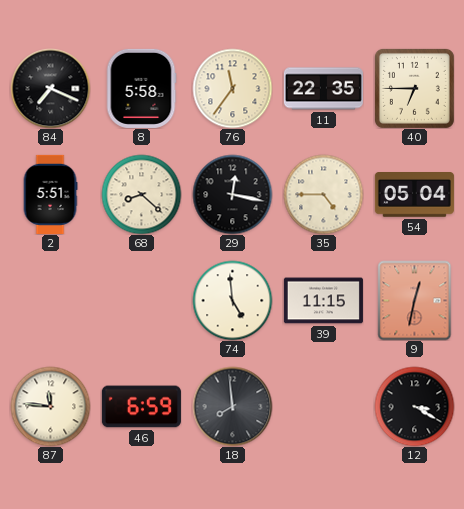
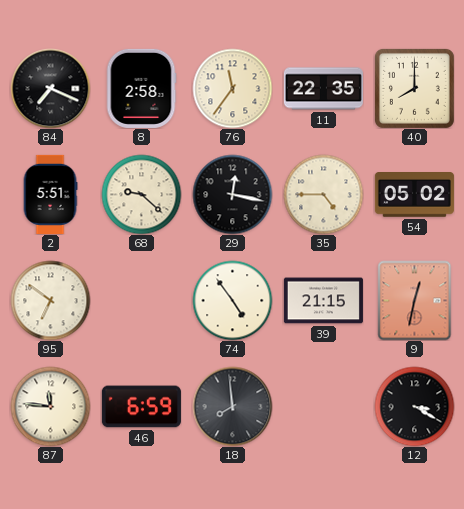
8: 5:58 -> 2:58 (141, 88)
40: 6:45 -> 8:00 (414, 88)
68: 8:22 -> 9:22 (141, 194)
54: 05:04 -> 05:02 (414, 195)
95: none -> 6:51 (50, 300)
74: 4:59 -> 4:54 (232, 300)
39: 11:15 -> 21:15 (323, 301)
